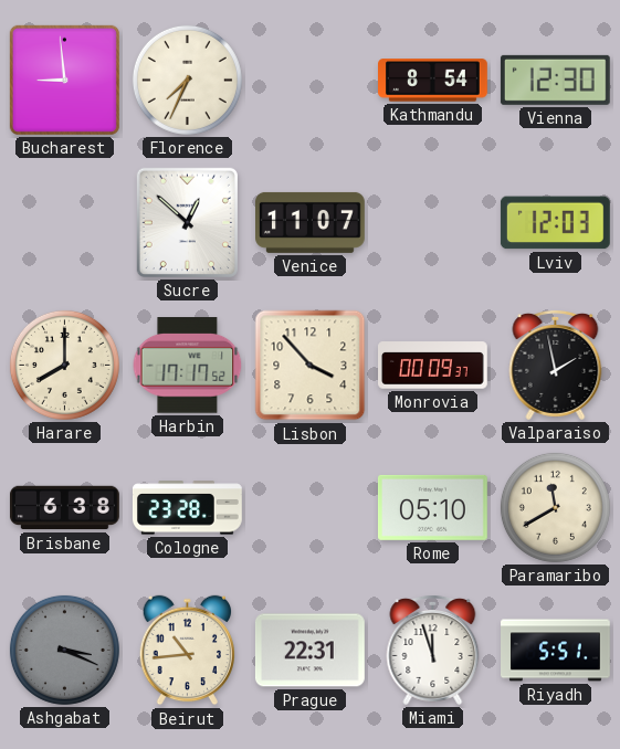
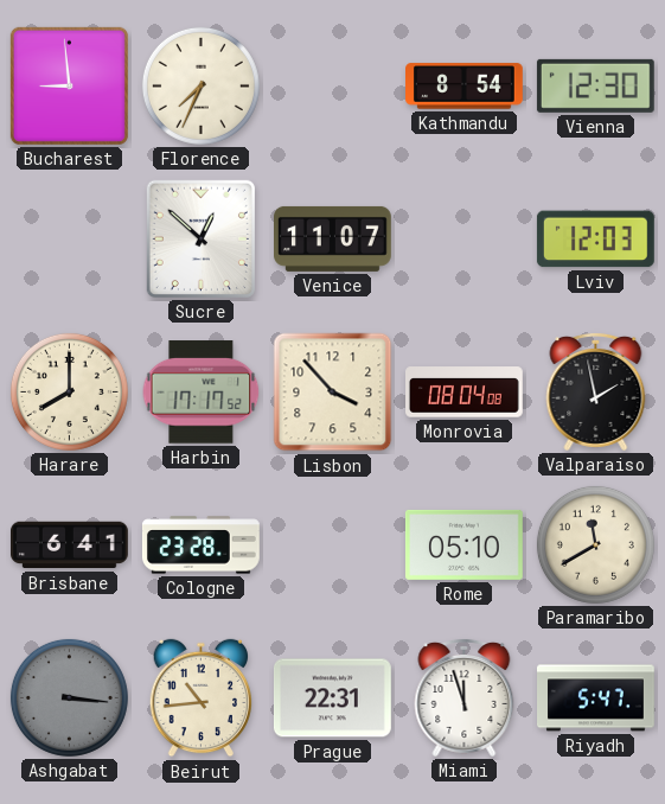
Monrovia: 00:09 -> 08:04 (465, 393)
Brisbane: 6:38 -> 6:41 (70, 545)
Ashgabat: 3:19 -> 3:16 (69, 697)
Riyadh: 5:51 -> 5:47 (596, 698)
